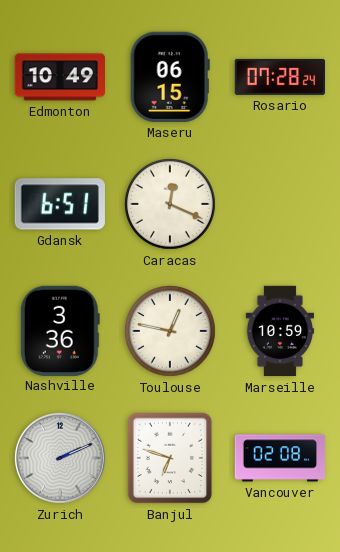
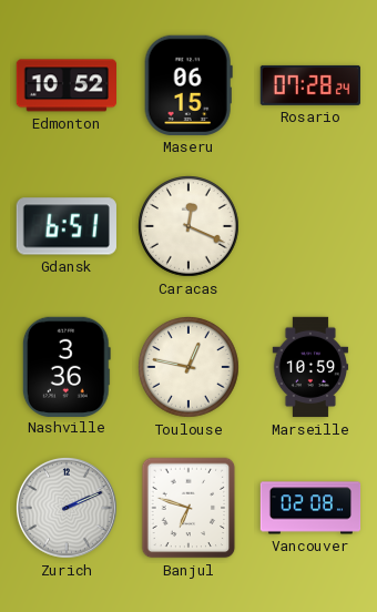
Edmonton: 10:49 -> 10:52 (65, 85)
